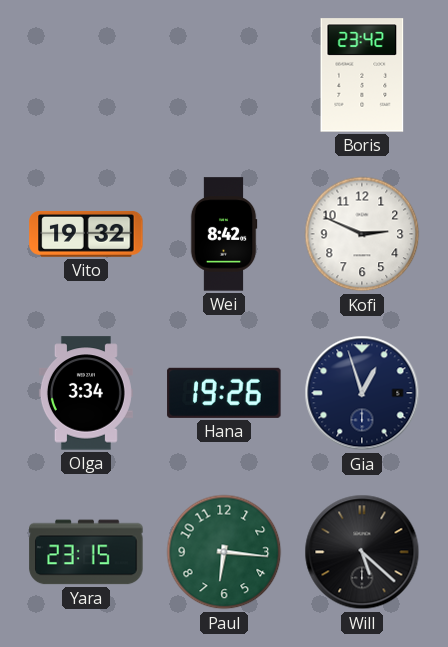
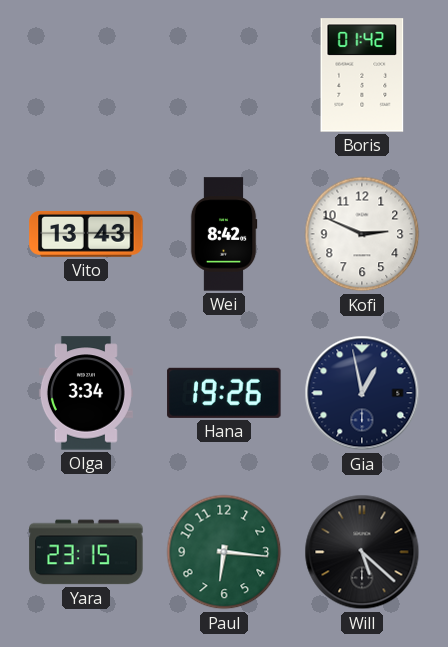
Boris: 23:42 -> 01:42 (362, 75)
Vito: 19:32 -> 13:43 (86, 234)
Gia: 12:57 -> 12:58 (362, 393)
